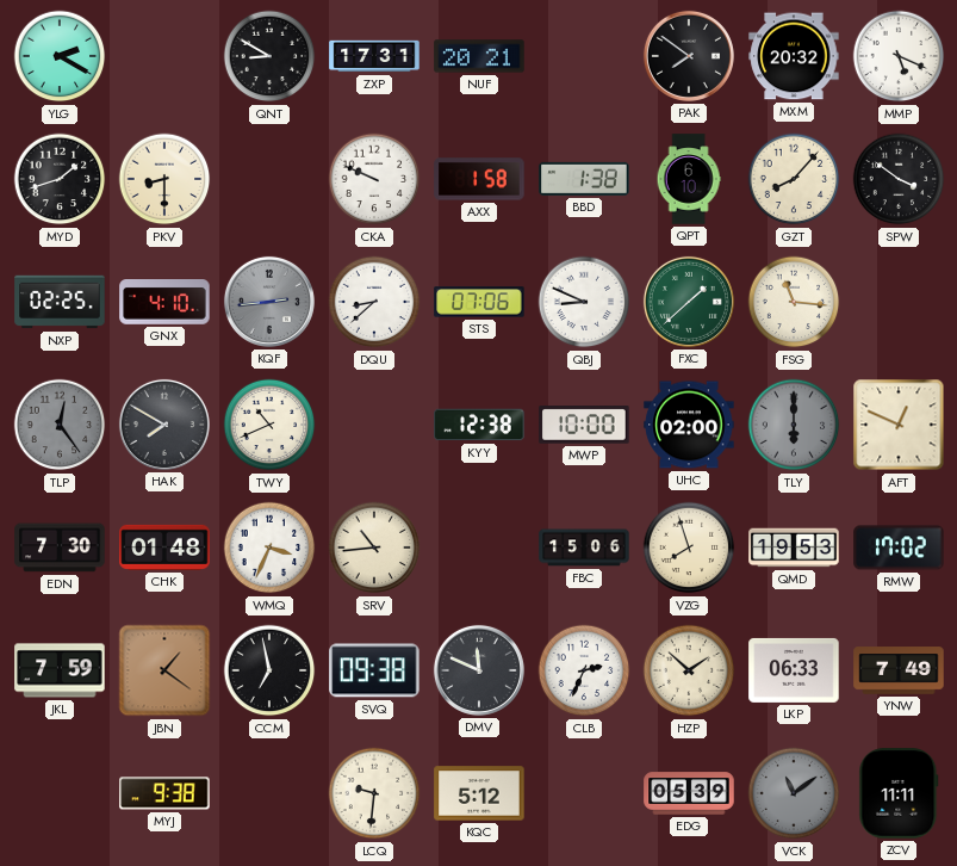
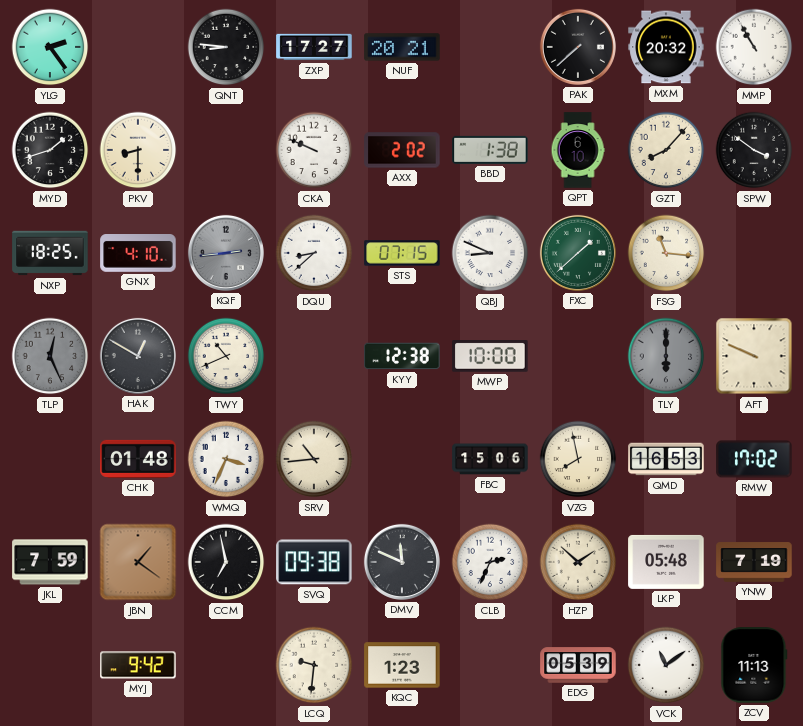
YLG: 2:20 -> 2:24 (50, 47)
QNT: 8:50 -> 8:46 (226, 47)
ZXP: 17:31 -> 17:27 (314, 47)
PAK: 7:51 -> 7:38 (578, 47)
MMP: 5:19 -> 10:55 (754, 47)
AXX: 1:58 -> 2:02 (402, 150)
NXP: 02:25 -> 18:25 (50, 253)
STS: 07:06 -> 07:15 (402, 253)
TLP: 12:24 -> 12:26 (50, 356)
HAK: 7:50 -> 12:50 (138, 356)
UHC: 02:00 -> none (689, 425)
AFT: 12:49 -> 9:49 (754, 356)
EDN: 7:30 -> none (60, 548)
VZG: 7:57 -> 7:58 (578, 459)
QMD: 19:53 -> 16:53 (666, 459)
LKP: 06:33 -> 05:48 (666, 562)
YNW: 7:49 -> 7:19 (754, 562)
MYJ: 9:38 -> 9:42 (138, 665)
KQC: 5:12 -> 1:23 (402, 665)
VCK dial: grey -> white (666, 665)
ZCV: 11:11 -> 11:13 (754, 665)
